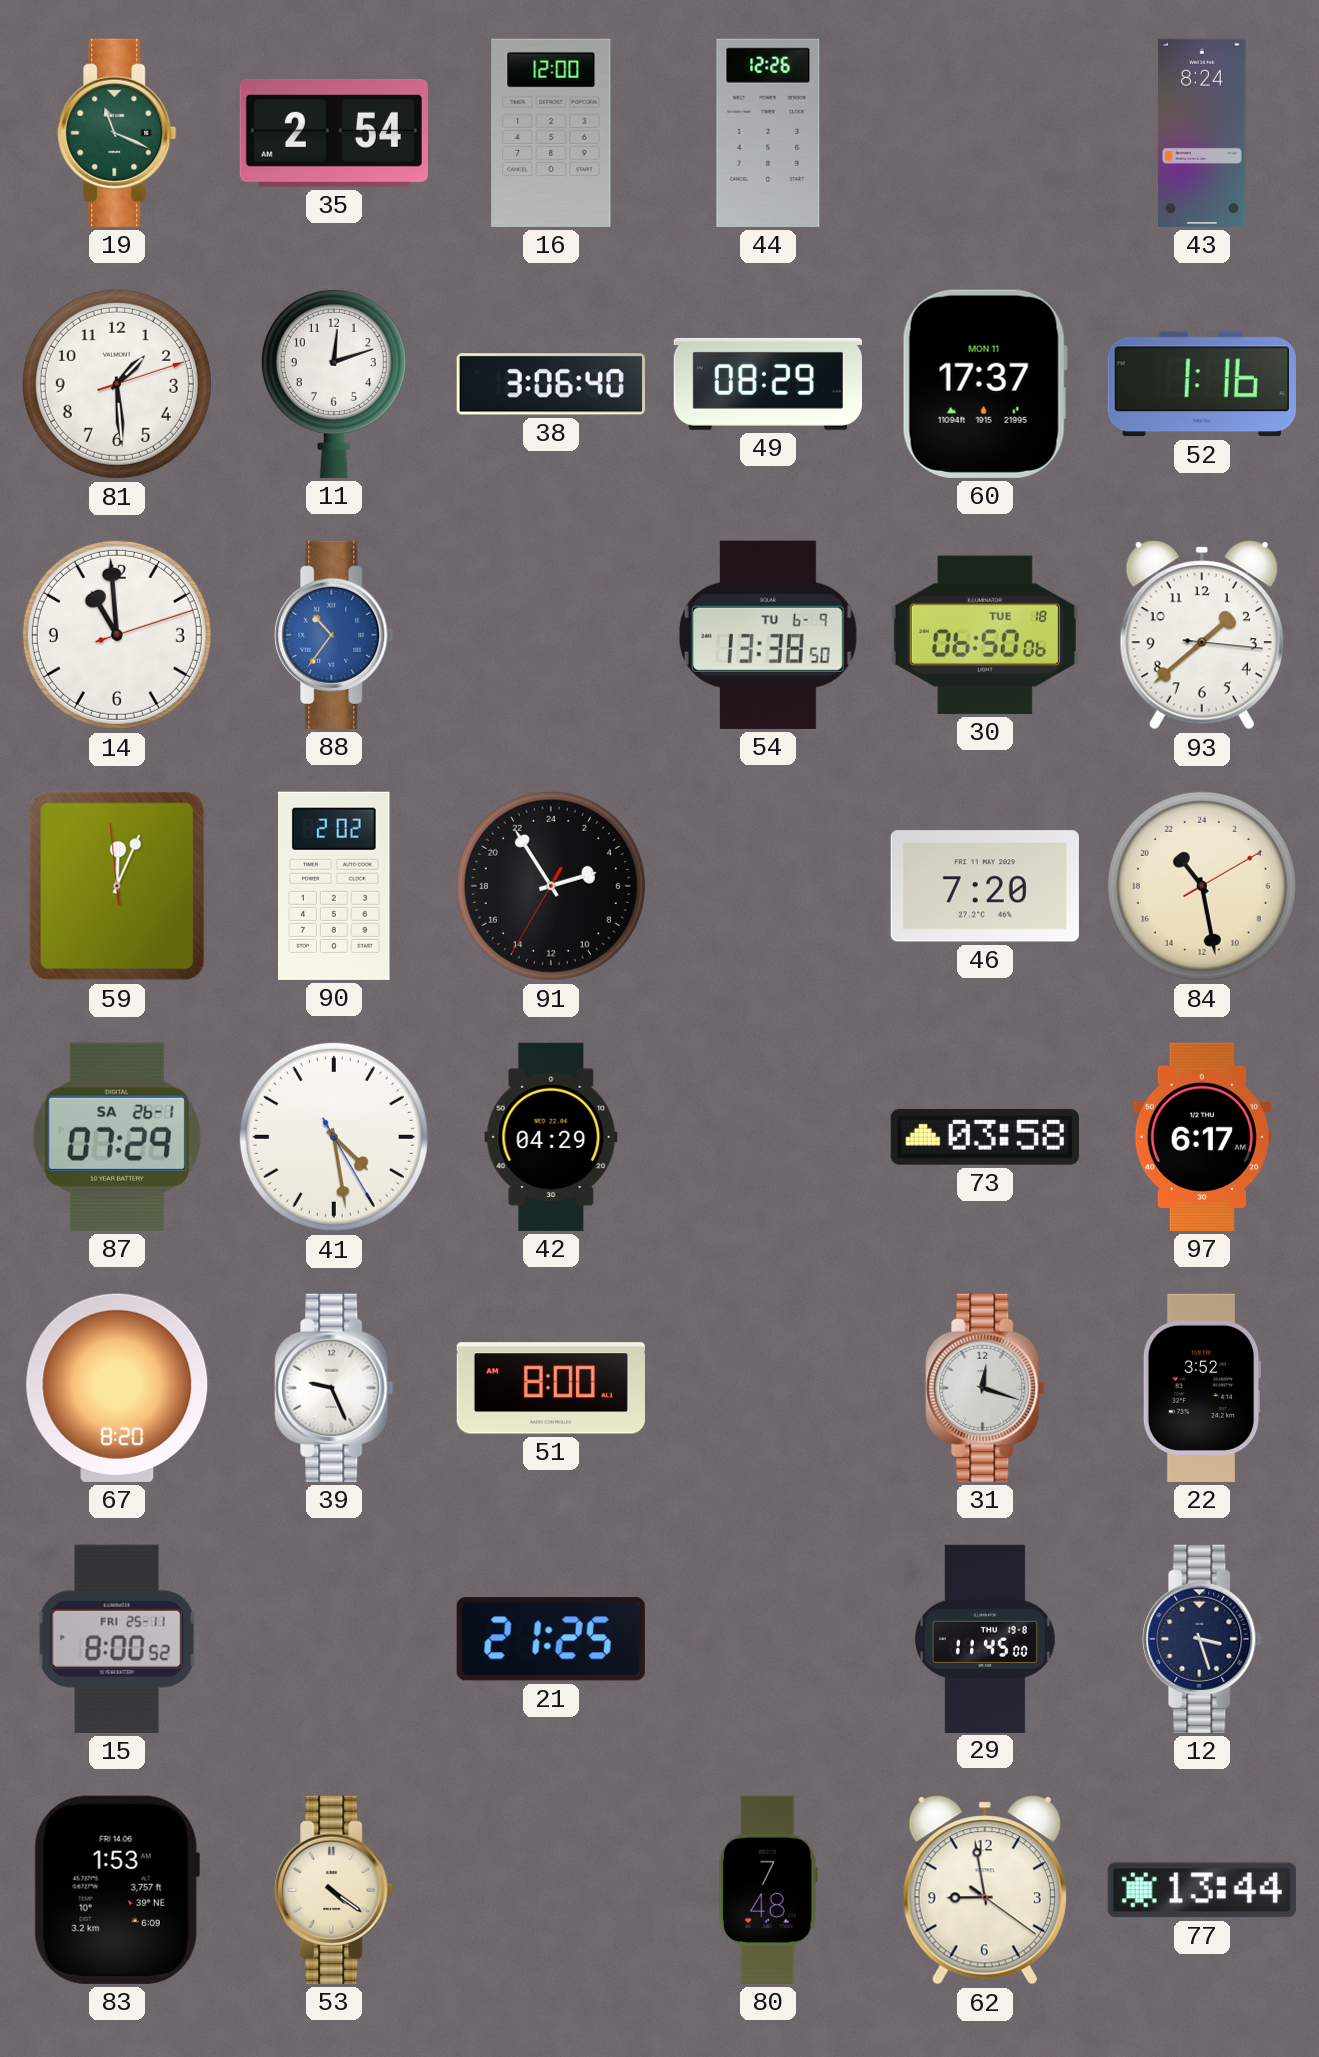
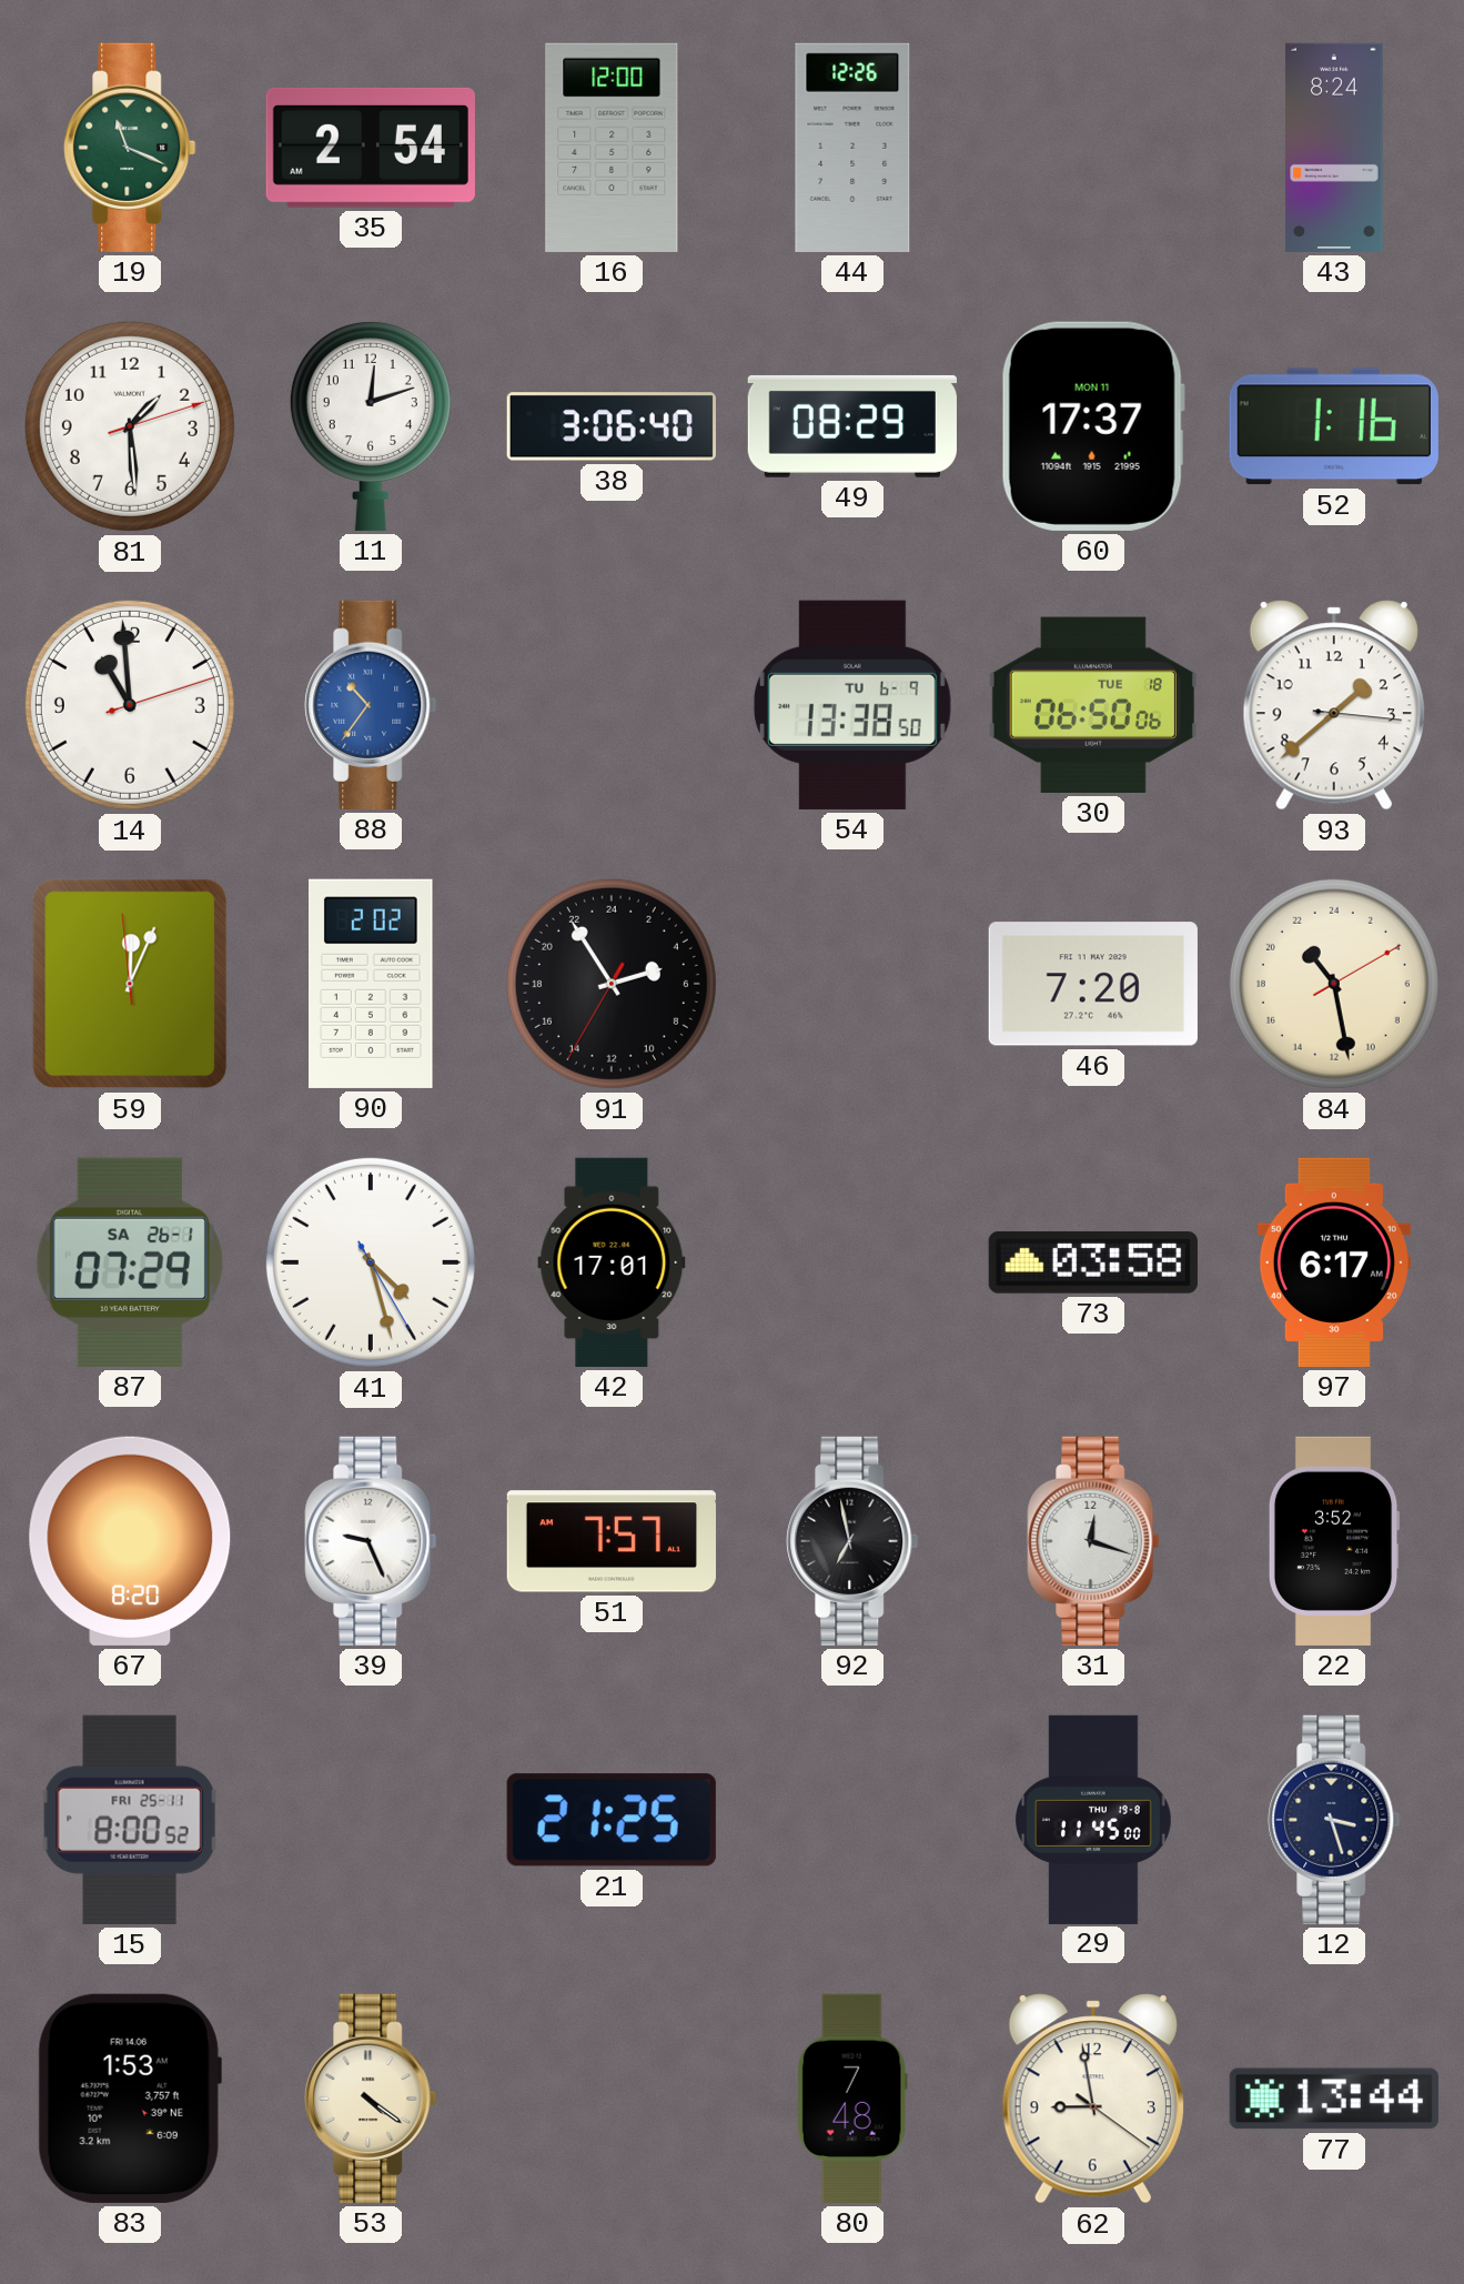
41: 4:28 -> 4:27 (371, 1262)
42: 04:29 -> 17:01 (612, 1262)
51: 8:00 -> 7:57 (612, 1541)
92: none -> 6:58 (852, 1541)
